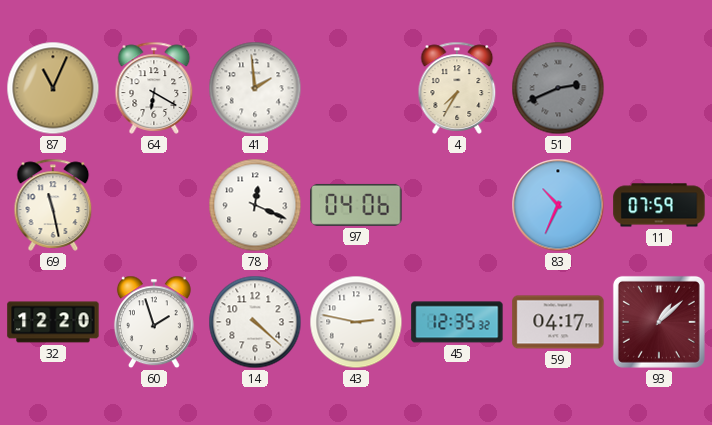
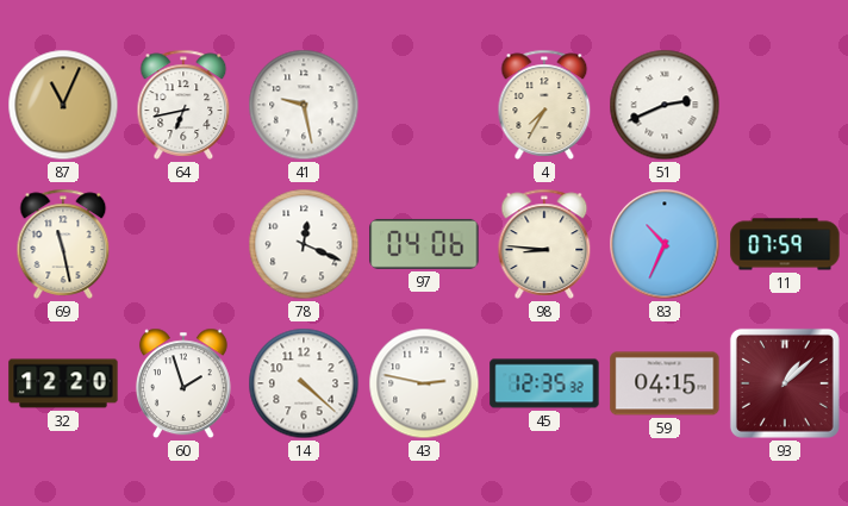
64: 6:20 -> 6:43 (183, 105)
41: 1:59 -> 9:28 (304, 105)
51 dial: grey -> white (665, 105)
98: none -> 8:46 (544, 244)
59: 04:17 -> 04:15 (665, 383)
